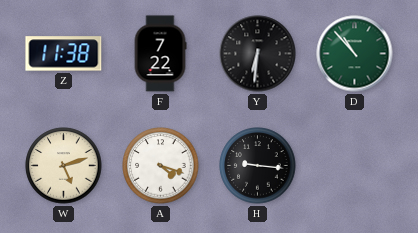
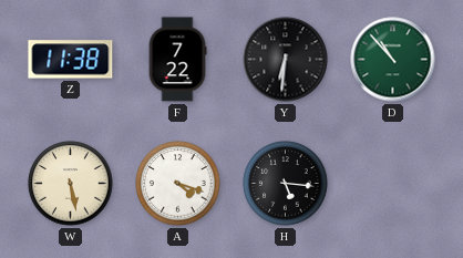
W: 5:12 -> 5:28 (71, 184)
H: 9:16 -> 5:16 (286, 184)
